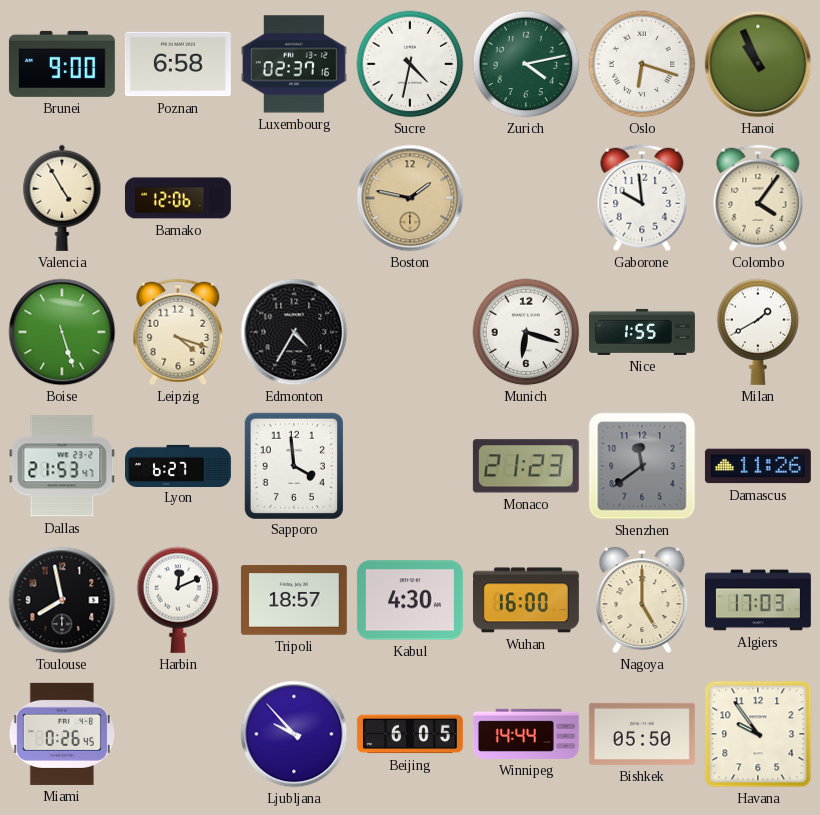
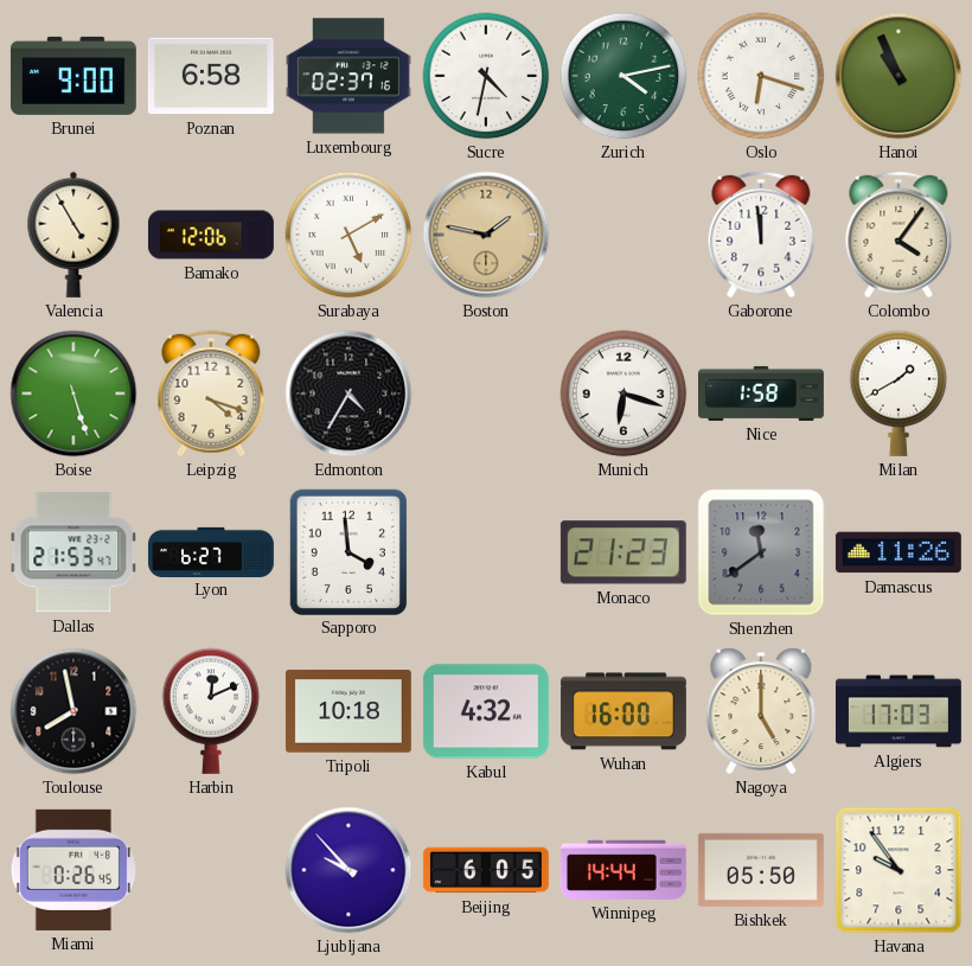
Surabaya: none -> 5:10 (348, 235)
Gaborone: 9:59 -> 11:59 (761, 235)
Nice: 1:55 -> 1:58 (762, 394)
Tripoli: 18:57 -> 10:18 (348, 711)
Kabul: 4:30 -> 4:32 (486, 711)
